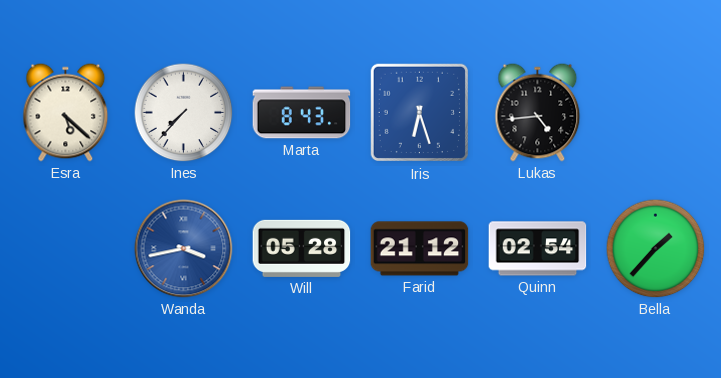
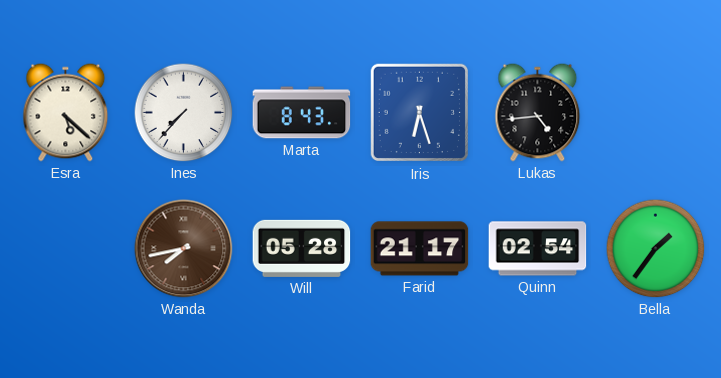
Wanda: 3:43 -> 7:43 (184, 249)
Wanda dial: blue -> brown (184, 249)
Farid: 21:12 -> 21:17 (420, 249)
Bella: 1:37 -> 1:36 (656, 249)
